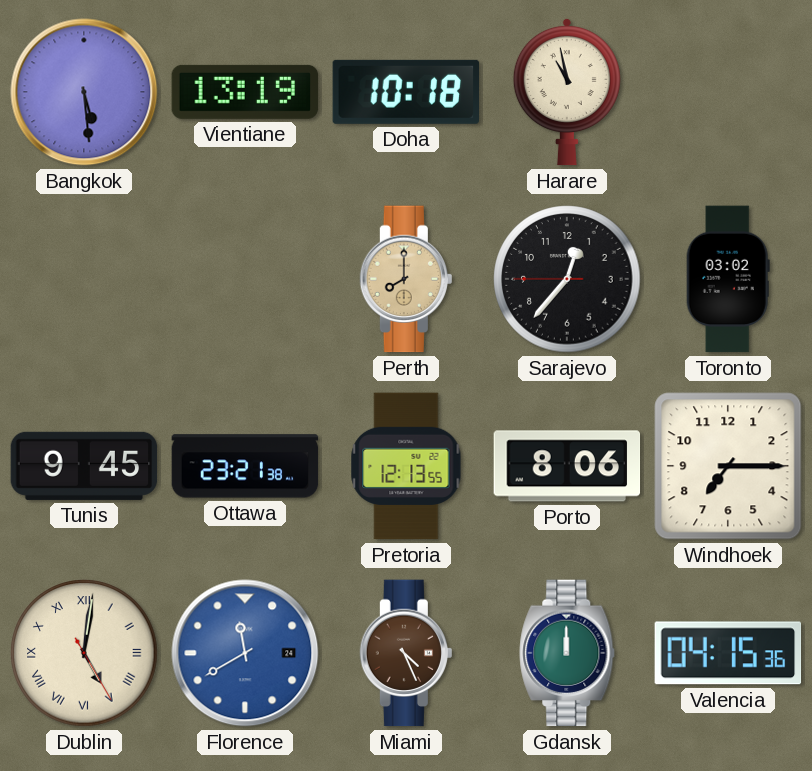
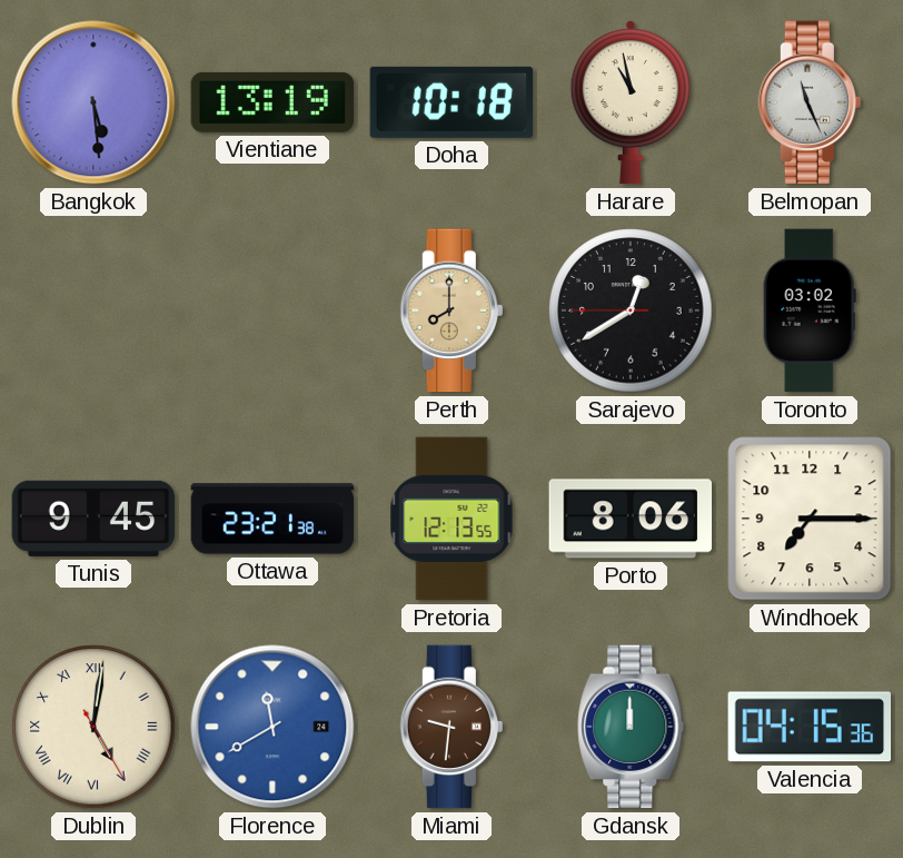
Belmopan: none -> 11:26 (808, 102)
Sarajevo: 12:36 -> 12:39 (631, 310)
Miami: 4:26 -> 9:31 (450, 727)
